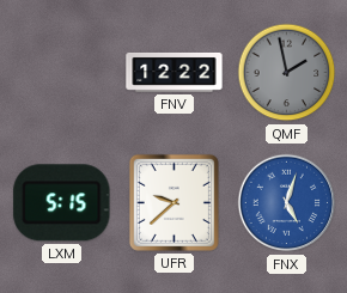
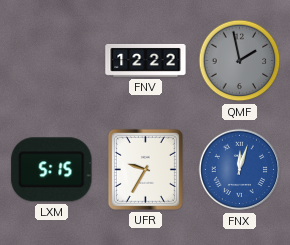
UFR: 9:38 -> 9:35 (145, 169)
FNX: 5:03 -> 12:03 (240, 170)
